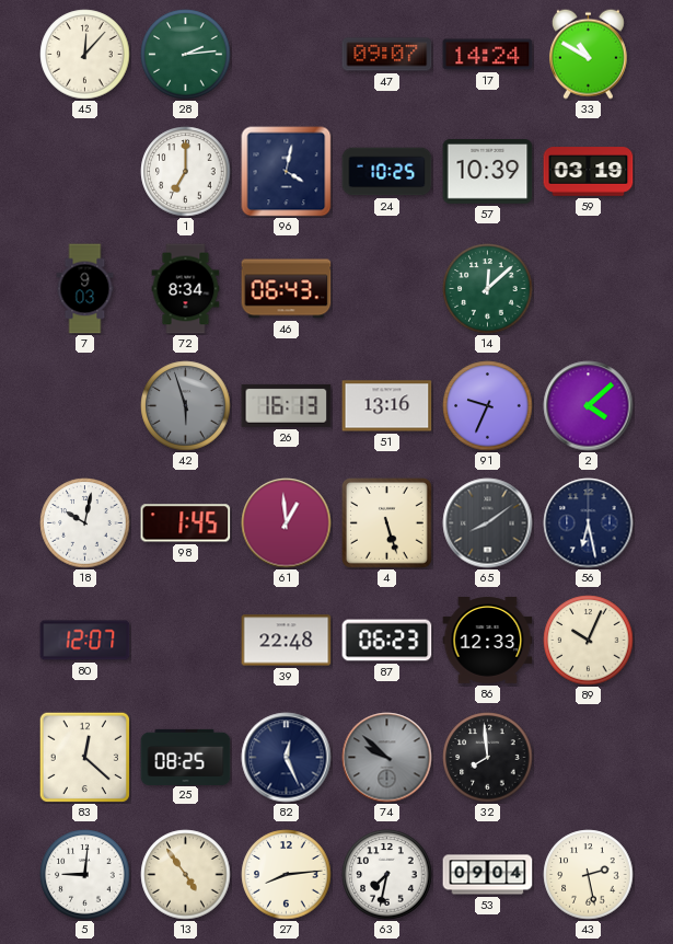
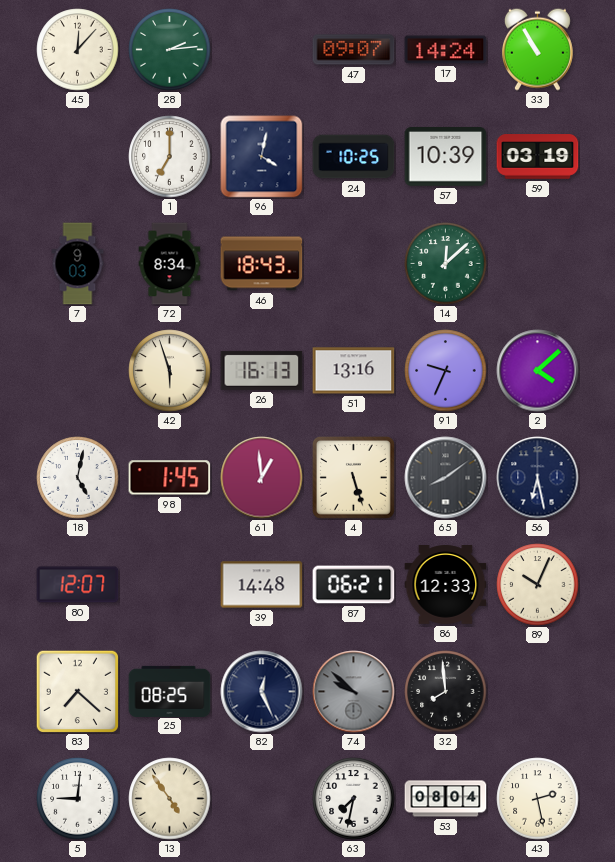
33: 10:50 -> 10:55 (537, 49)
46: 06:43 -> 18:43 (262, 264)
42 dial: grey -> cream (170, 371)
18: 10:02 -> 5:02 (78, 478)
39: 22:48 -> 14:48 (262, 585)
87: 06:23 -> 06:21 (354, 585)
83: 12:22 -> 7:22 (77, 691)
27: 8:14 -> none (287, 875)
53: 09:04 -> 08:04 (446, 799)
